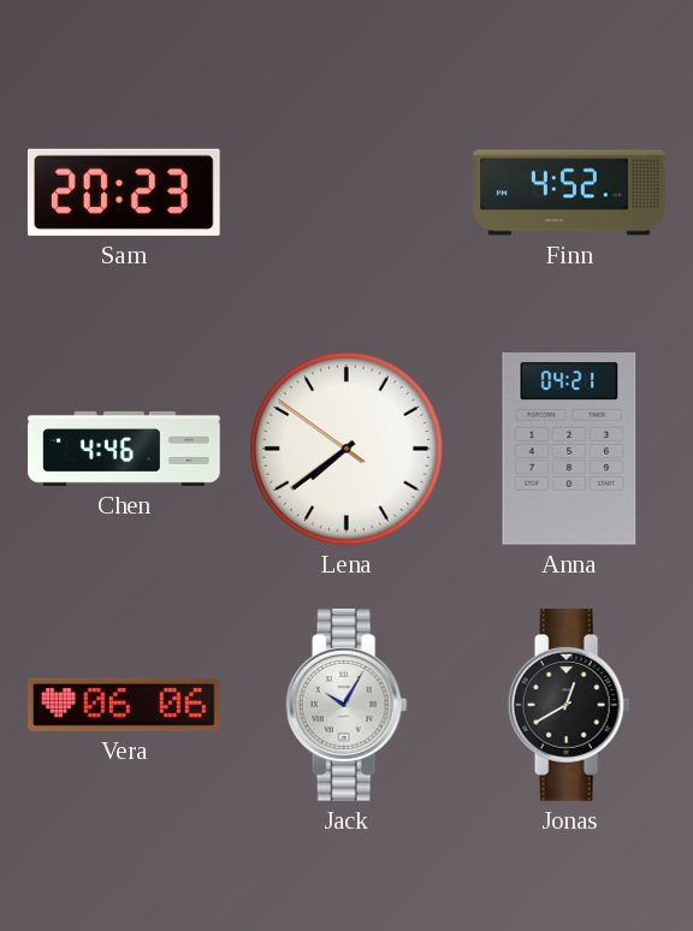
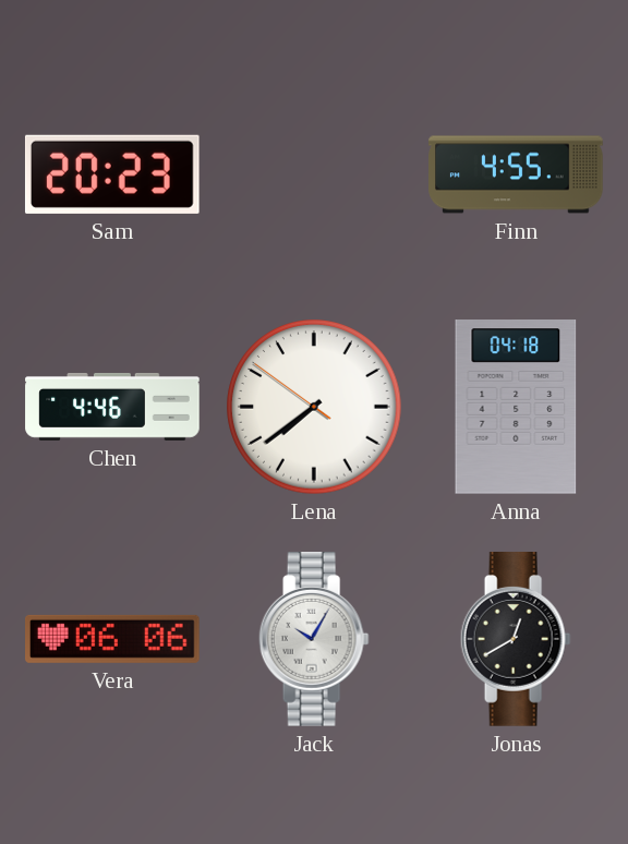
Finn: 4:52 -> 4:55 (516, 174)
Anna: 04:21 -> 04:18 (516, 408)
